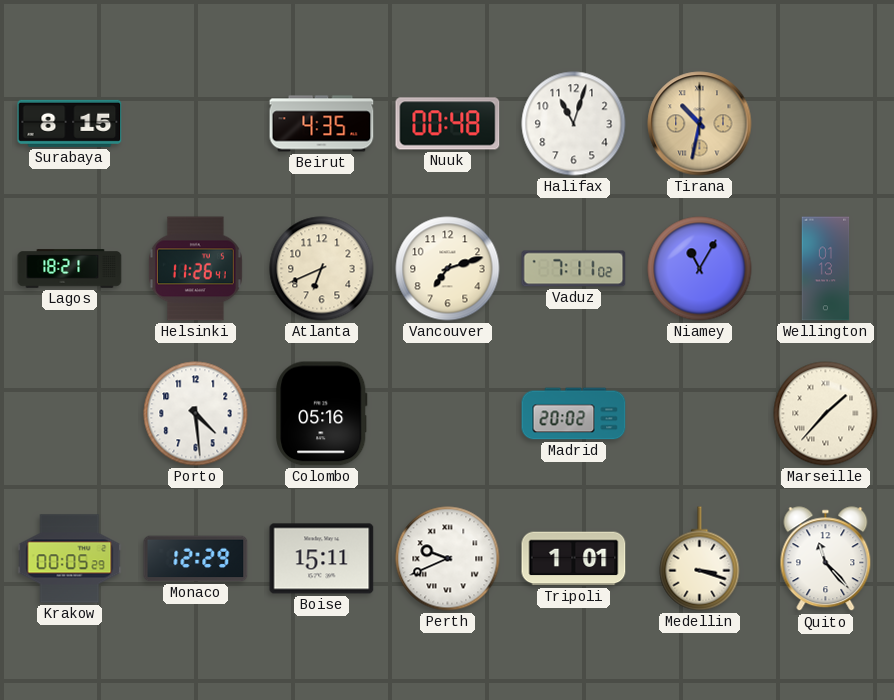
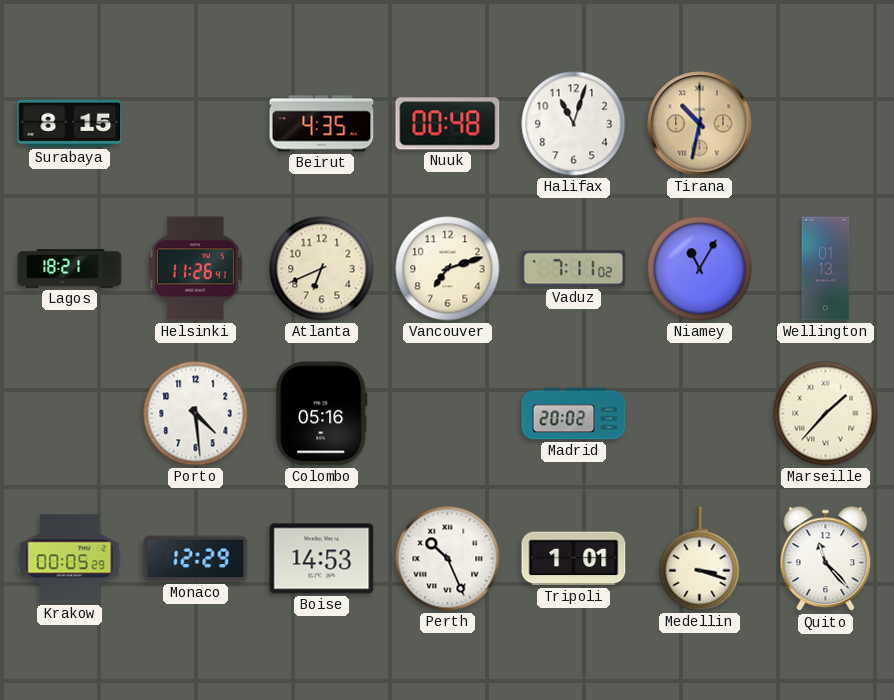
Boise: 15:11 -> 14:53 (322, 559)
Perth: 9:41 -> 10:26 (448, 559)
